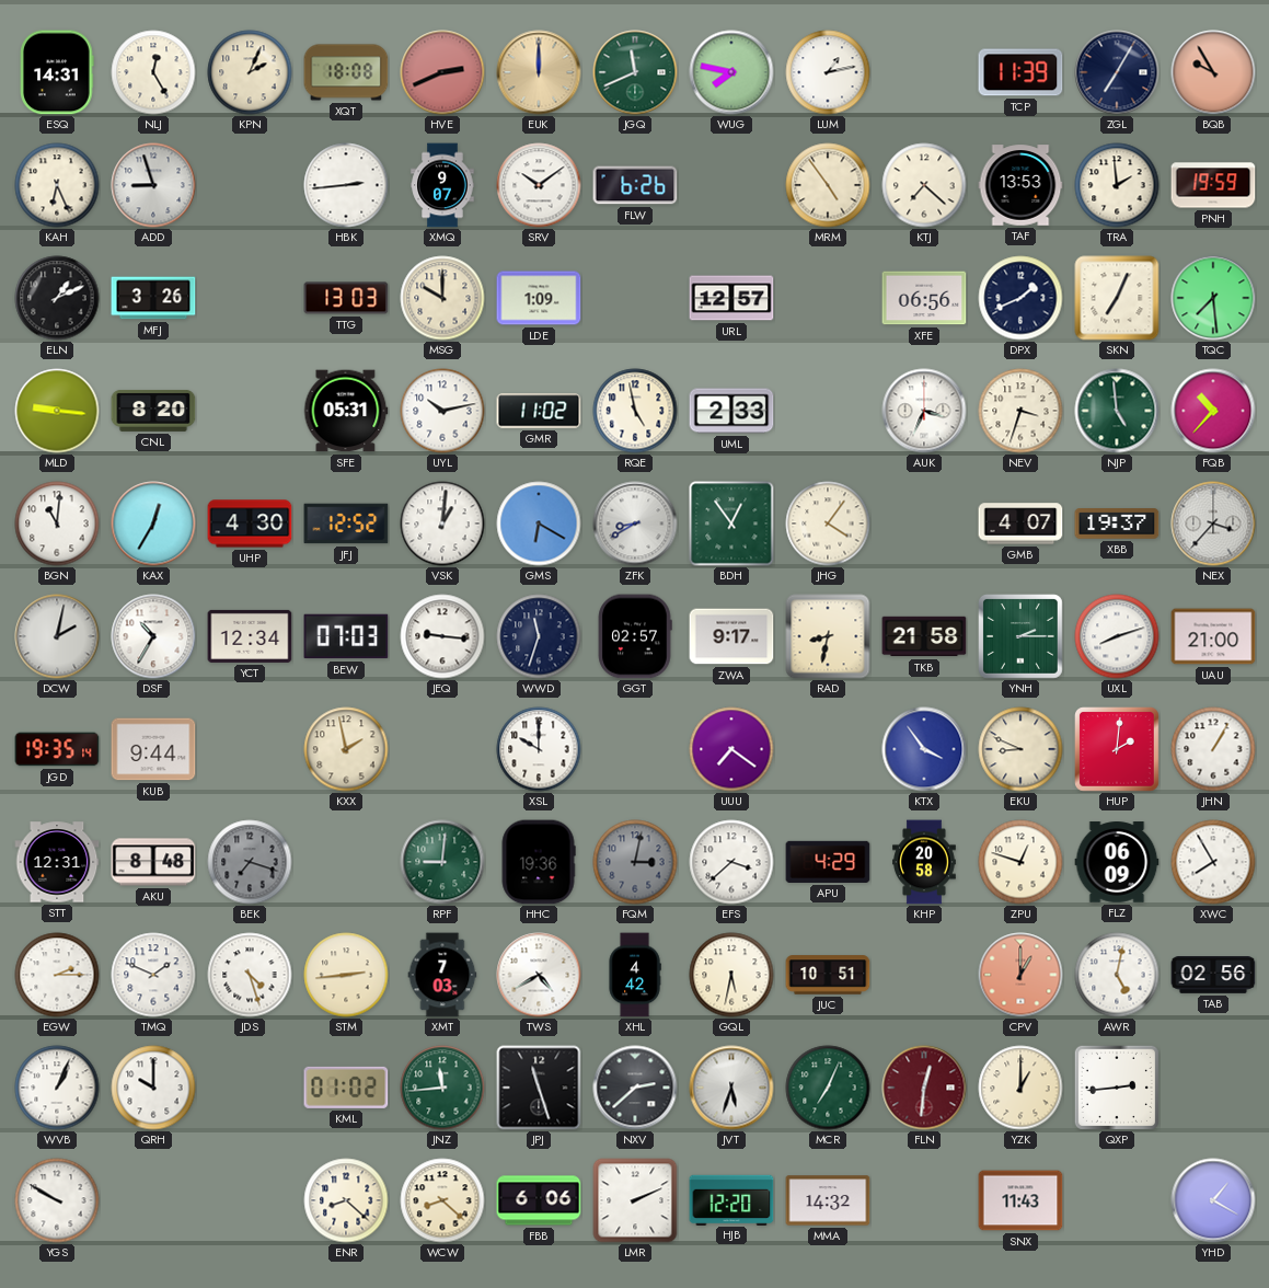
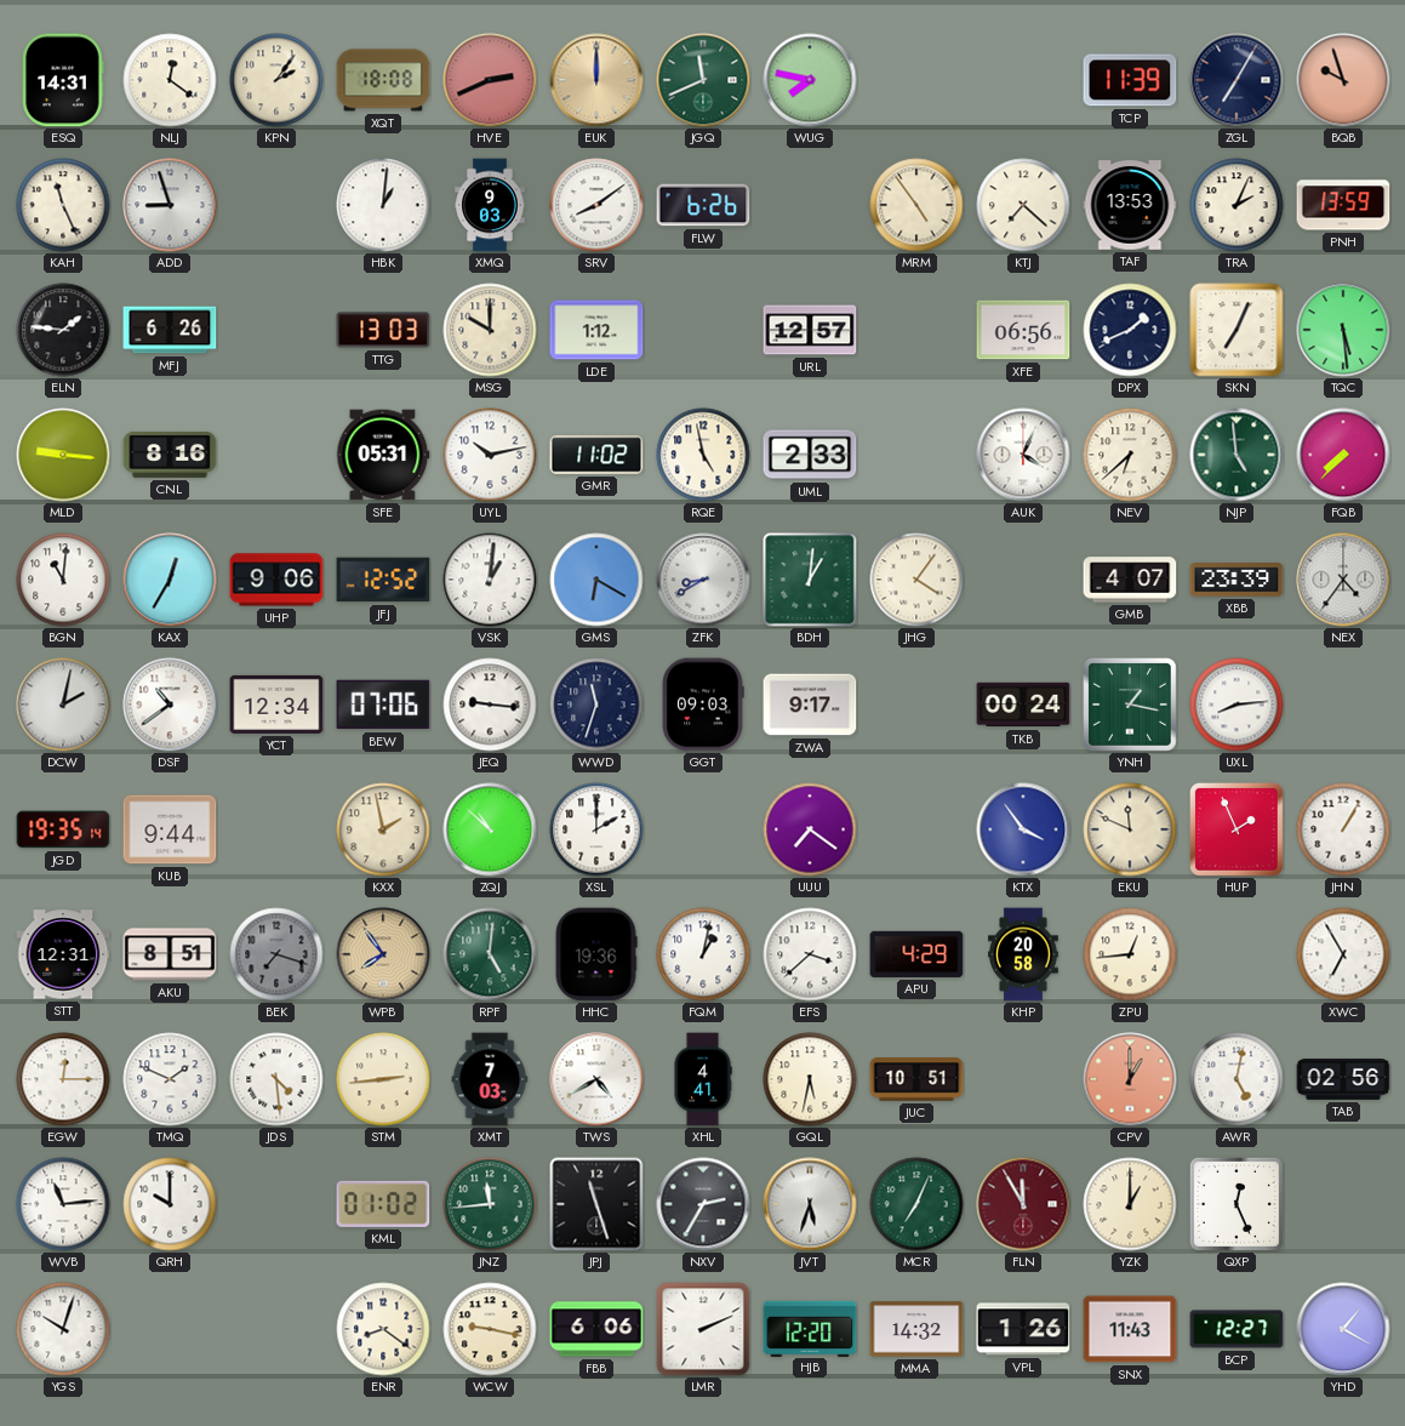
NLJ: 12:25 -> 12:21 (170, 80)
KPN: 2:04 -> 2:06 (276, 80)
LUM: 1:13 -> none (828, 72)
BQB: 9:55 -> 9:57 (1343, 80)
KAH: 6:26 -> 11:26 (63, 205)
HBK: 2:44 -> 1:01 (383, 205)
XMQ: 9:07 -> 9:03 (490, 205)
SRV: 10:09 -> 8:09 (596, 205)
TRA: 1:59 -> 2:04 (1236, 205)
PNH: 19:59 -> 13:59 (1343, 205)
ELN: 1:11 -> 1:46 (63, 330)
MFJ: 3:26 -> 6:26 (170, 330)
LDE: 1:09 -> 1:12 (596, 330)
TQC: 7:29 -> 5:29 (1343, 330)
CNL: 8:20 -> 8:16 (170, 455)
AUK: 3:34 -> 4:04 (1023, 455)
NEV: 3:33 -> 6:38 (1130, 455)
FQB: 10:37 -> 7:37 (1343, 455)
UHP: 4:30 -> 9:06 (276, 580)
BDH: 12:54 -> 1:01 (810, 580)
XBB: 19:37 -> 23:39 (1236, 581)
NEX: 3:37 -> 4:36 (1343, 580)
DSF: 10:35 -> 10:39 (170, 705)
BEW: 07:03 -> 07:06 (383, 705)
GGT: 02:57 -> 09:03 (703, 705)
RAD: 8:32 -> none (828, 636)
TKB: 21:58 -> 00:24 (1023, 705)
YNH: 2:15 -> 1:17 (1131, 706)
UXL: 8:12 -> 8:14 (1236, 705)
UAU: 21:00 -> none (1213, 636)
ZQJ: none -> 10:52 (490, 829)
XSL: 10:00 -> 2:00 (596, 829)
EKU: 8:49 -> 11:49 (1130, 829)
HUP: 2:01 -> 1:56 (1238, 831)
AKU: 8:48 -> 8:51 (170, 954)
WPB: none -> 7:54 (383, 954)
RPF: 9:01 -> 5:01 (490, 954)
FQM: 3:02 -> 1:02 (703, 954)
FQM dial: grey -> white (703, 954)
ZPU: 12:48 -> 12:44 (1130, 954)
FLZ: 06:09 -> none (1117, 862)
XWC: 7:55 -> 6:55 (1343, 954)
EGW: 2:15 -> 12:15 (63, 1079)
JDS: 4:27 -> 4:29 (276, 1079)
XHL: 4:42 -> 4:41 (703, 1079)
WVB: 1:04 -> 11:14 (63, 1204)
NXV: 2:38 -> 2:35 (703, 1204)
FLN: 12:31 -> 11:55 (1023, 1204)
QXP: 2:44 -> 12:26 (1236, 1204)
YGS: 9:50 -> 10:03 (63, 1329)
ENR: 8:22 -> 8:21 (383, 1329)
WCW: 8:22 -> 9:17 (490, 1329)
VPL: none -> 1:26 (1023, 1329)
BCP: none -> 12:27 (1236, 1329)
